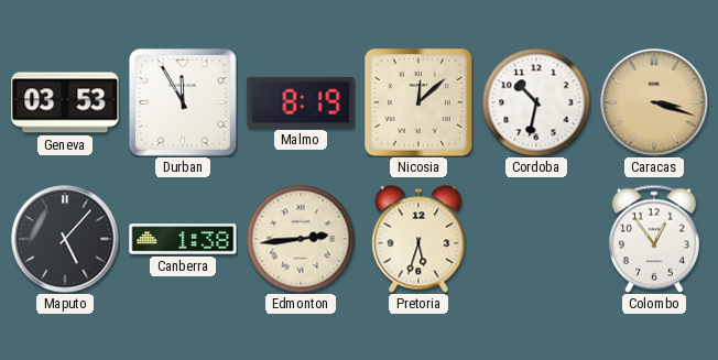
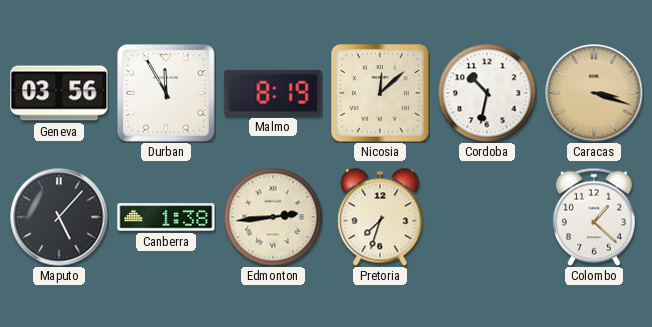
Geneva: 03:53 -> 03:56 (59, 93)
Pretoria: 5:33 -> 7:33 (380, 217)
Colombo: 12:54 -> 1:22 (594, 217)
